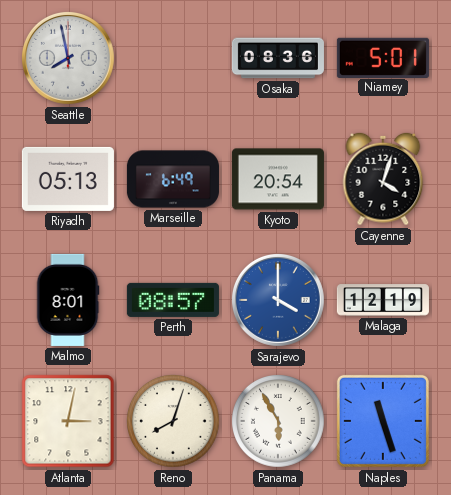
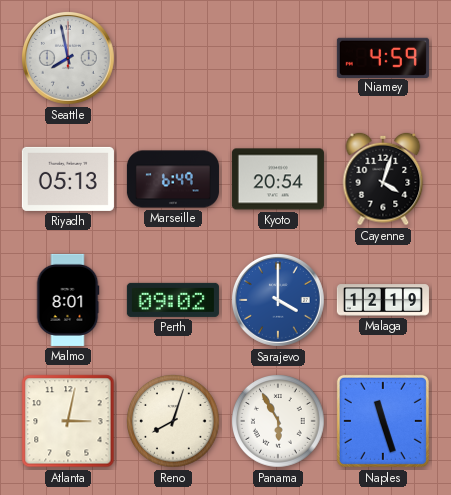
Osaka: 08:36 -> none (278, 58)
Niamey: 5:01 -> 4:59 (383, 57)
Perth: 08:57 -> 09:02 (173, 300)
